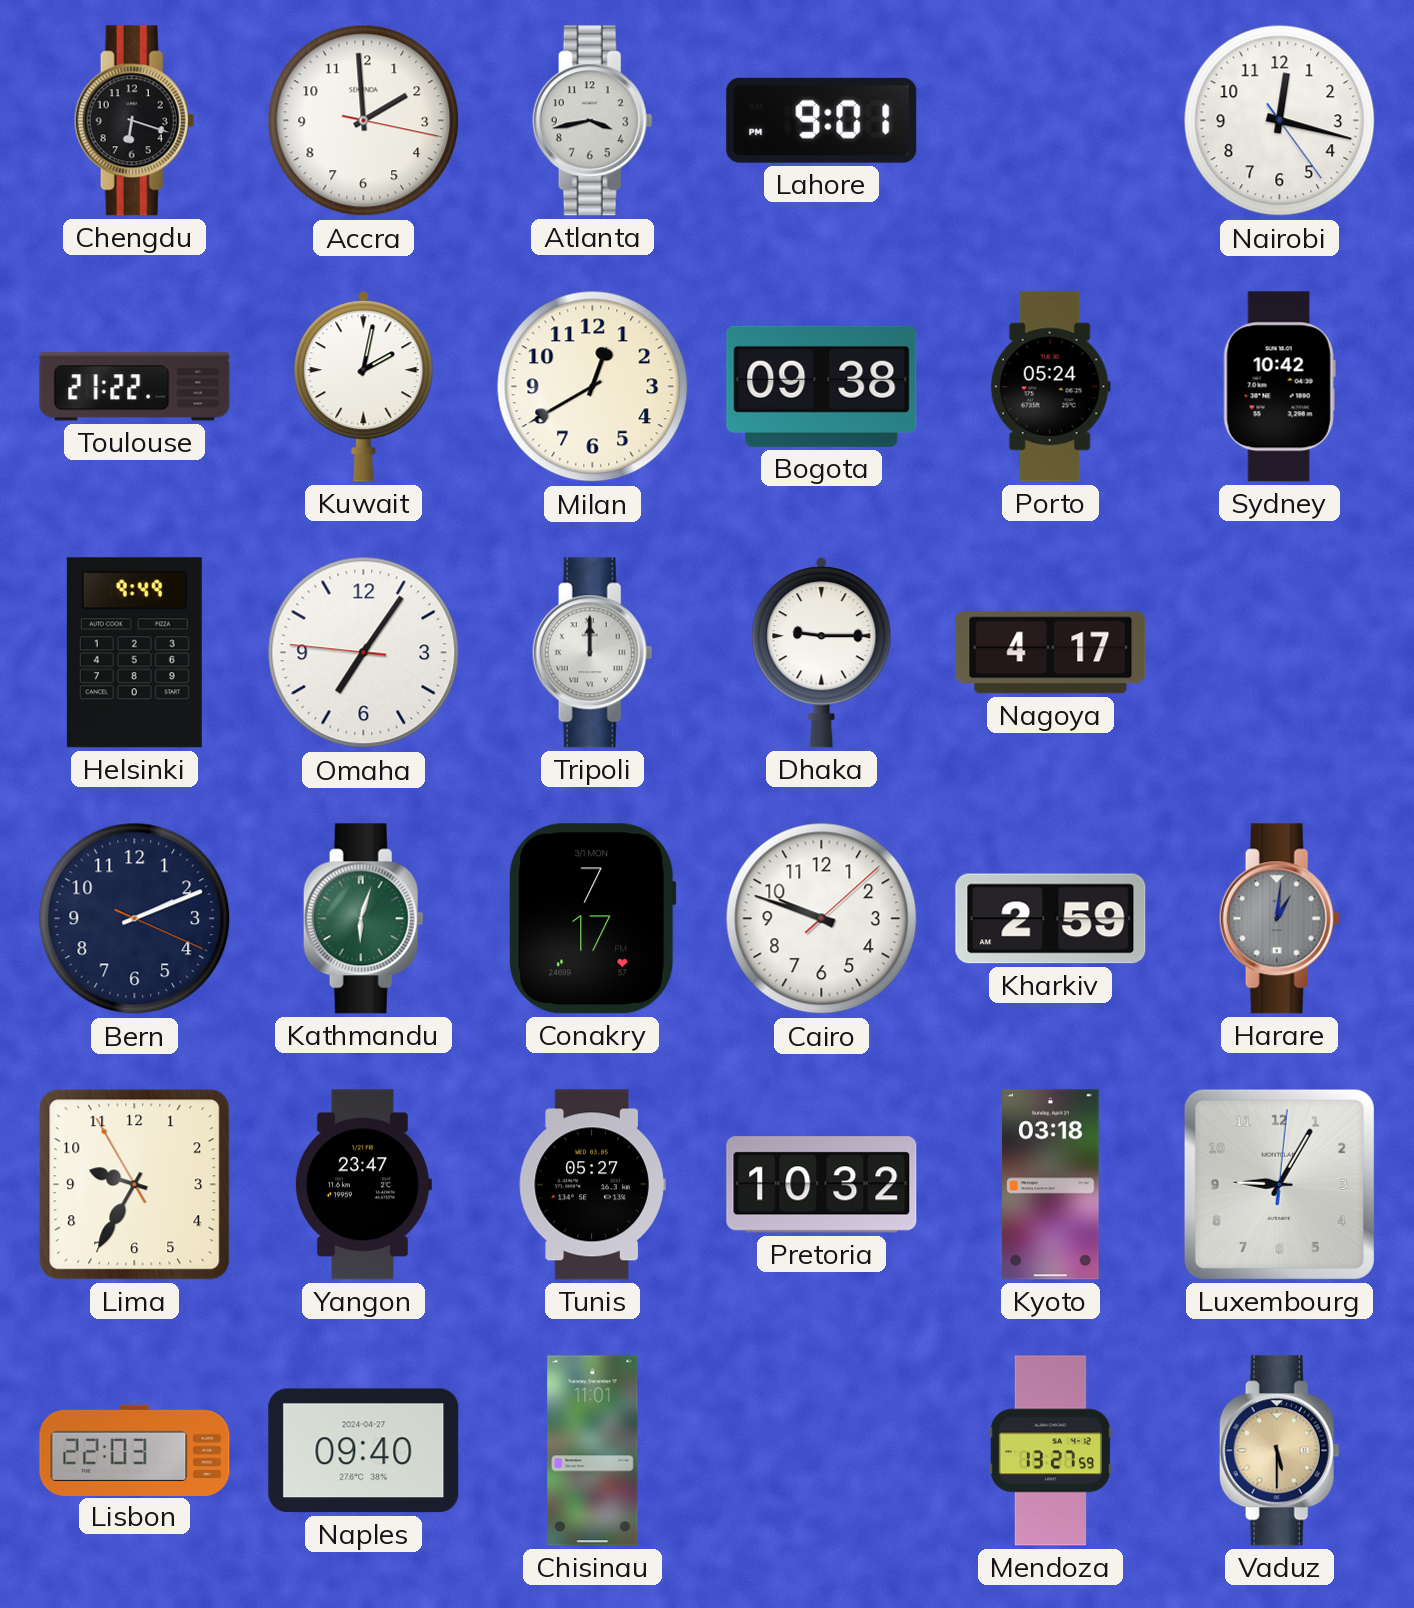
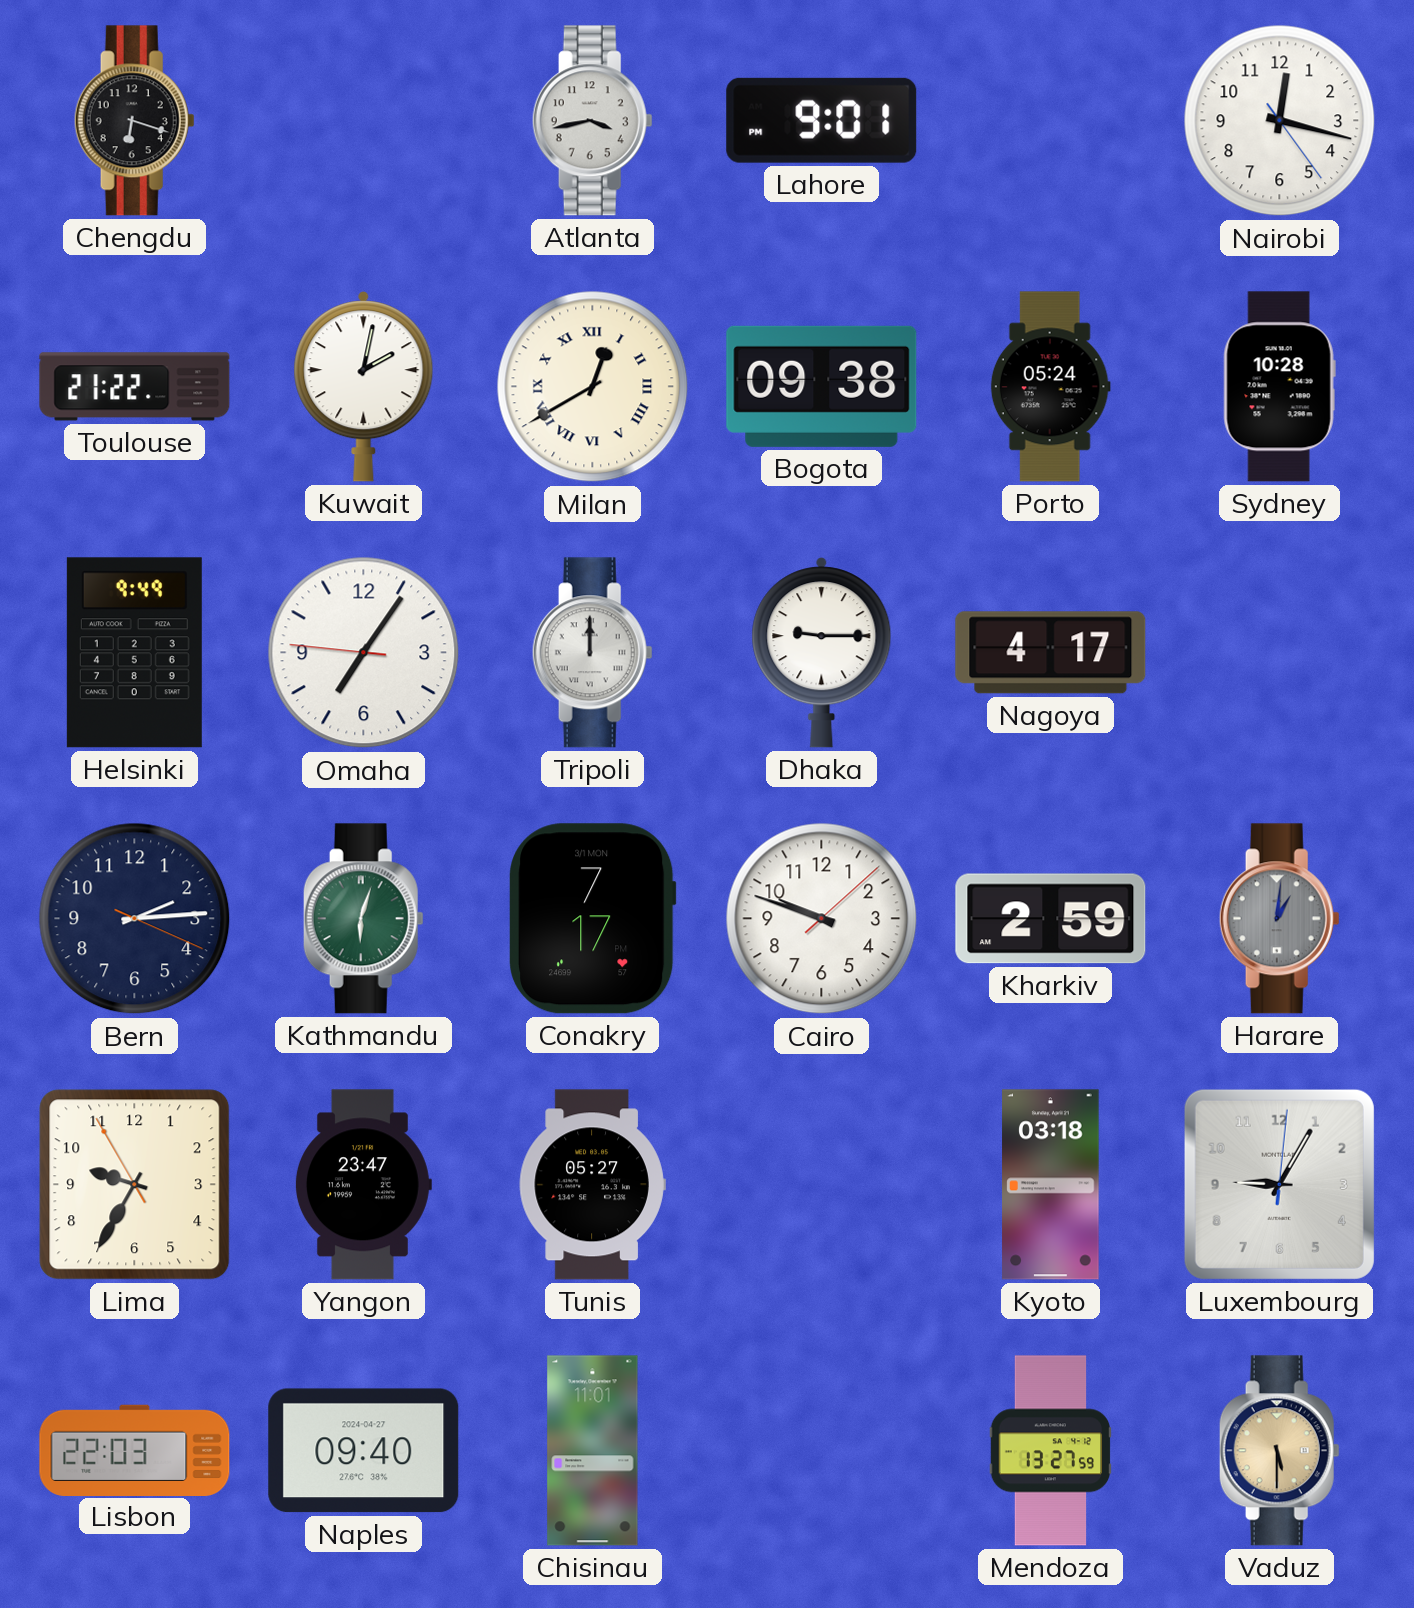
Accra: 1:59 -> none (364, 121)
Milan numerals: Arabic -> Roman (593, 387)
Sydney: 10:42 -> 10:28 (1279, 387)
Bern: 2:11 -> 2:14 (135, 919)
Pretoria: 10:32 -> none (822, 1185)
